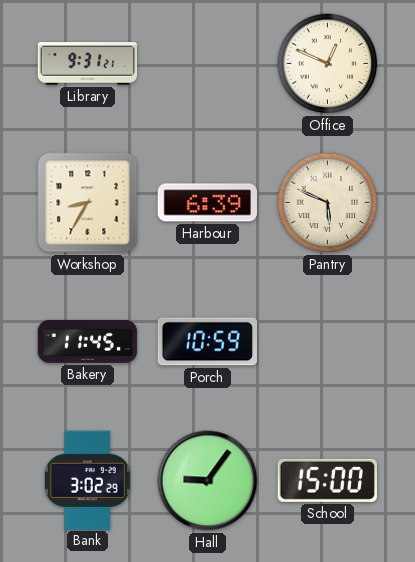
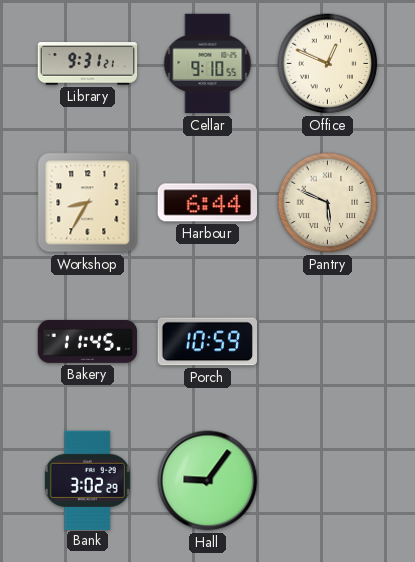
Cellar: none -> 9:10 (208, 64)
Harbour: 6:39 -> 6:44 (207, 203)
School: 15:00 -> none (327, 480)
